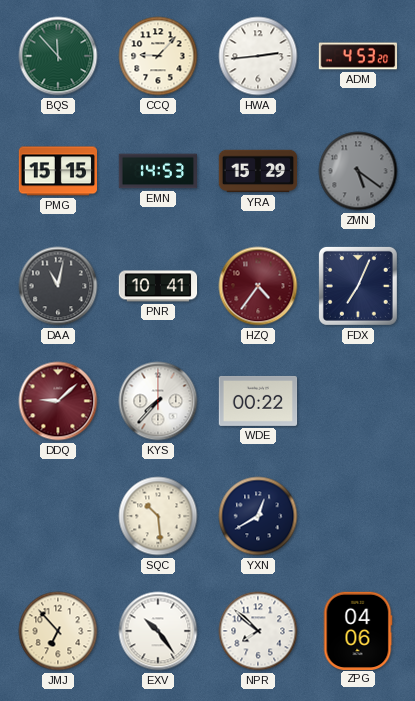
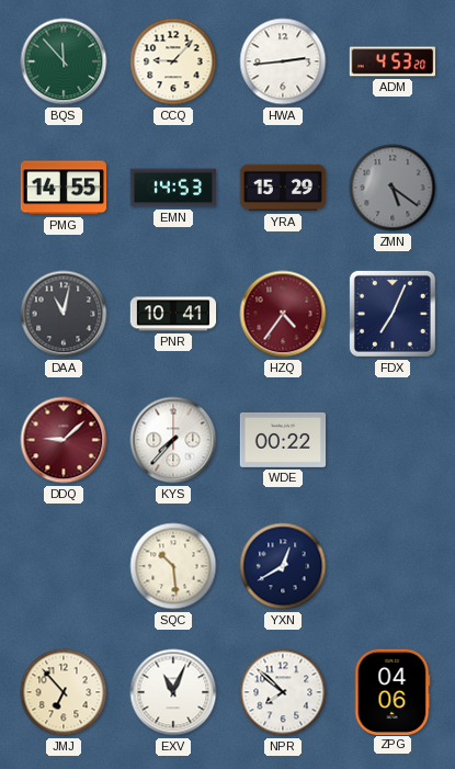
PMG: 15:15 -> 14:55 (64, 188)
EXV: 10:24 -> 11:04 (173, 692)
